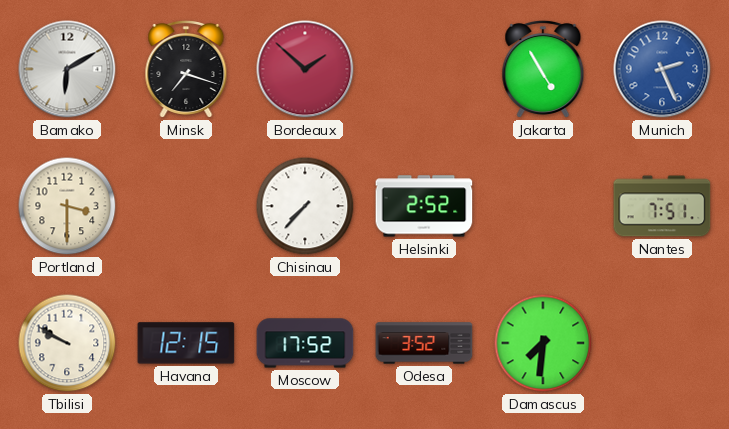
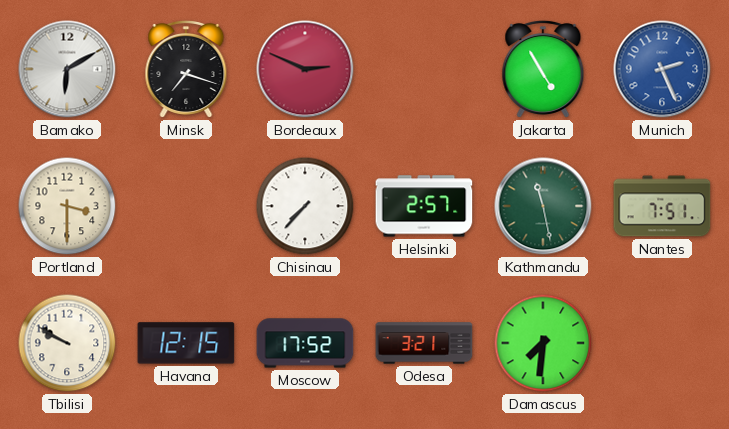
Bordeaux: 1:52 -> 2:49 (305, 69)
Helsinki: 2:52 -> 2:57 (424, 206)
Kathmandu: none -> 11:28 (543, 206)
Odesa: 3:52 -> 3:21 (424, 343)
